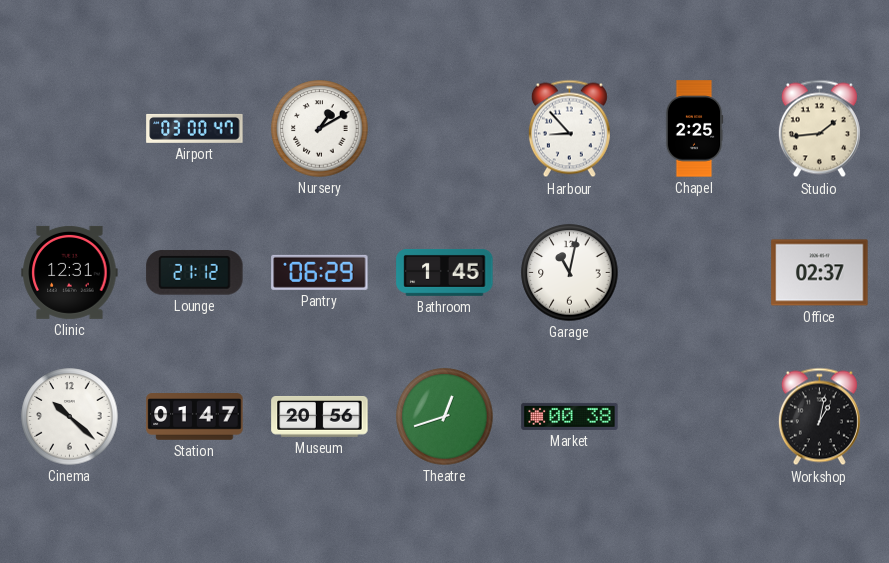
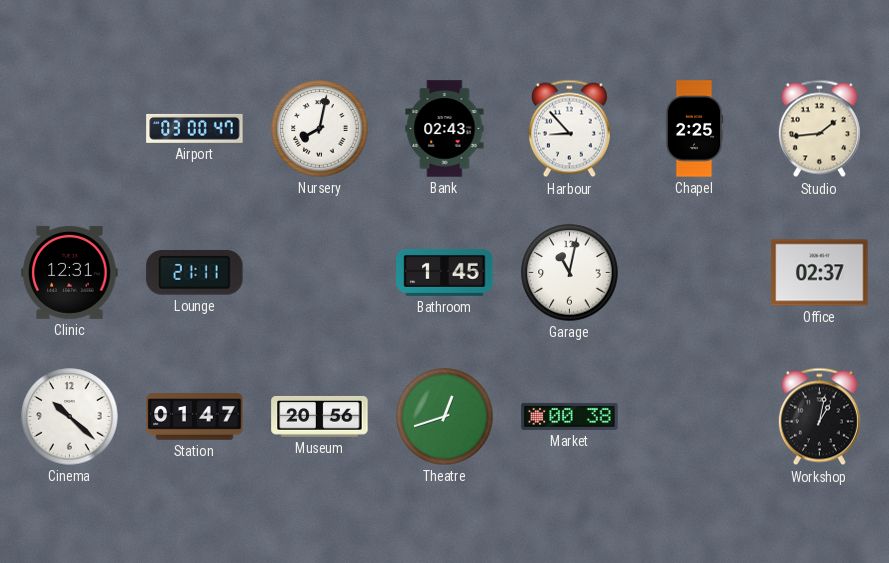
Nursery: 1:10 -> 8:02 (320, 129)
Bank: none -> 02:43 (445, 129)
Lounge: 21:12 -> 21:11 (195, 273)
Pantry: 06:29 -> none (320, 272)
